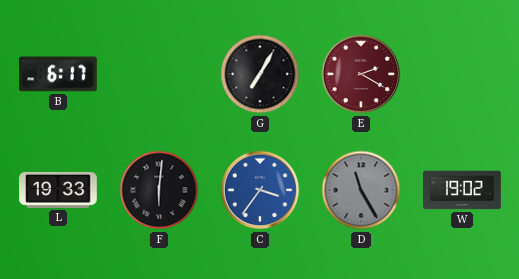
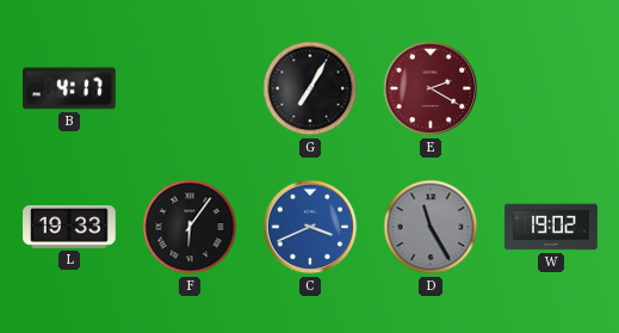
B: 6:17 -> 4:17 (70, 88)
F: 6:01 -> 6:06 (190, 227)
C: 3:36 -> 3:41 (310, 227)
